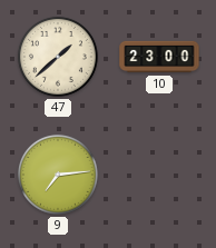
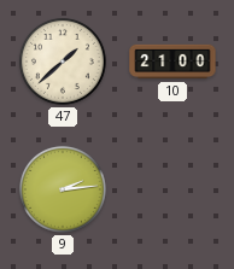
10: 23:00 -> 21:00 (172, 62)
9: 7:14 -> 2:14 (63, 189)
